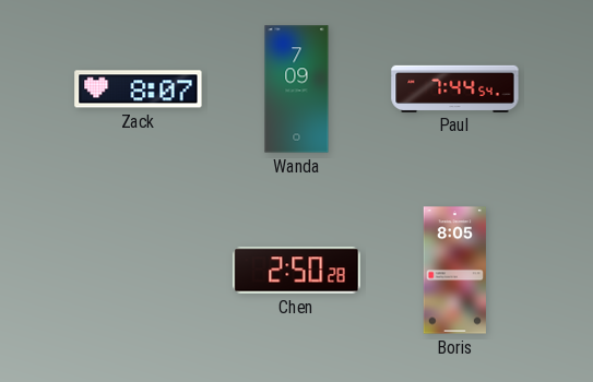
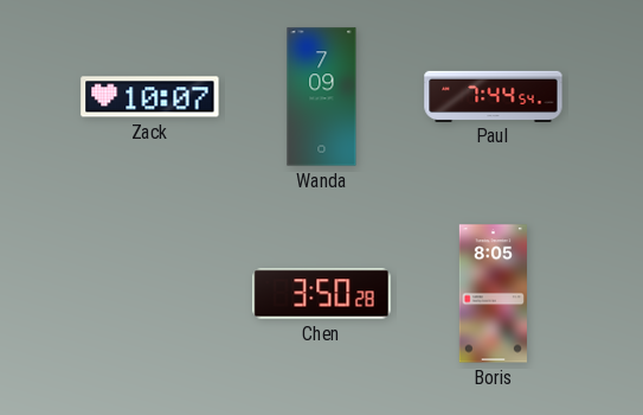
Zack: 8:07 -> 10:07 (150, 97)
Chen: 2:50 -> 3:50 (322, 294)
